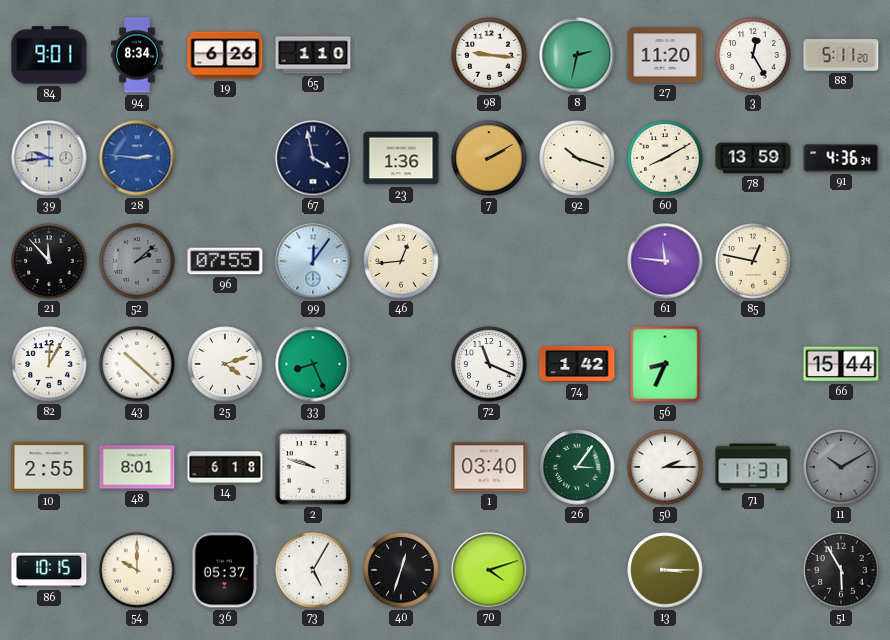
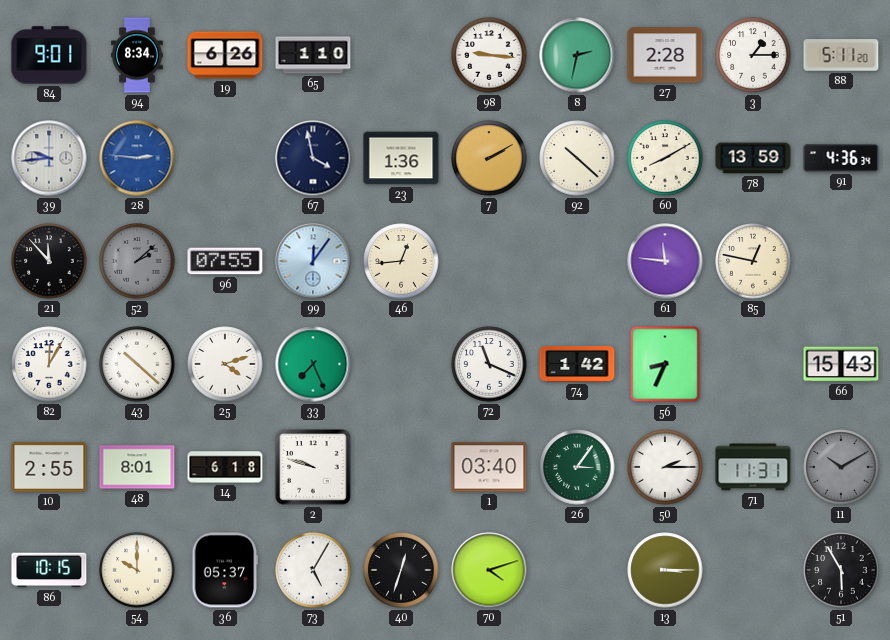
27: 11:20 -> 2:28 (665, 55)
3: 12:25 -> 1:15 (753, 55)
92: 10:18 -> 10:22 (577, 158)
33: 8:26 -> 7:26 (313, 364)
66: 15:44 -> 15:43 (841, 364)
